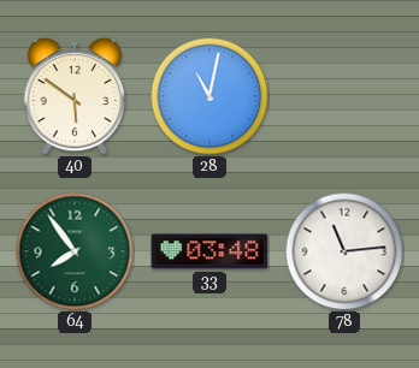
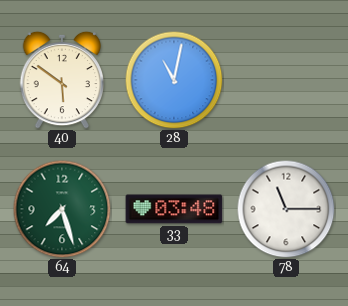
64: 7:54 -> 7:27 (62, 209)
78: 11:14 -> 11:15 (286, 209)
